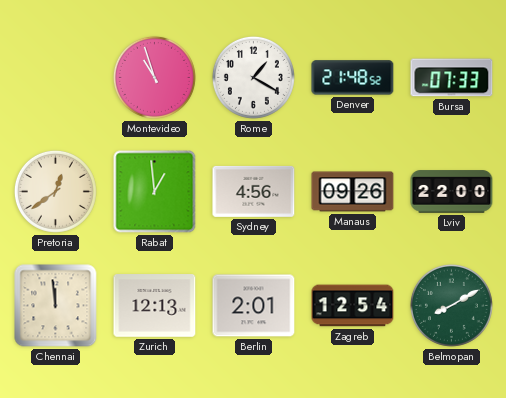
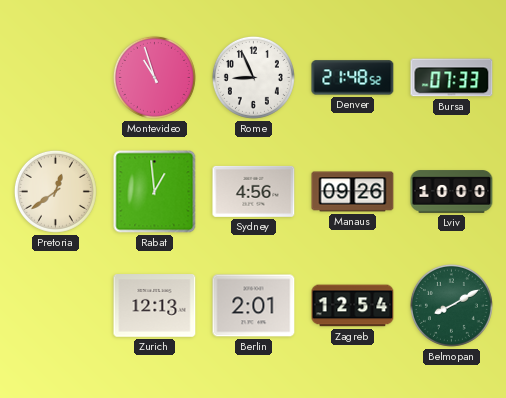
Rome: 1:20 -> 8:56 (253, 77)
Lviv: 22:00 -> 10:00 (452, 192)
Chennai: 11:59 -> none (56, 306)
